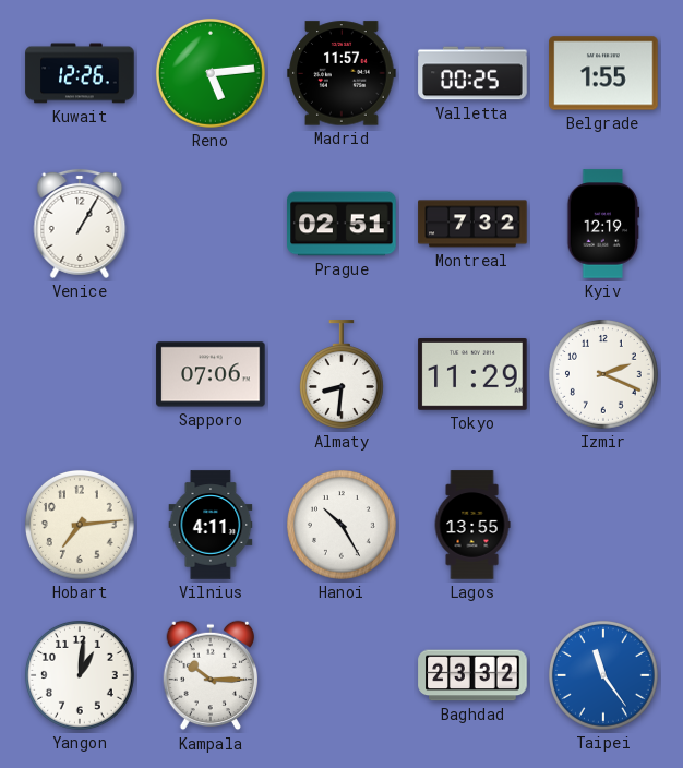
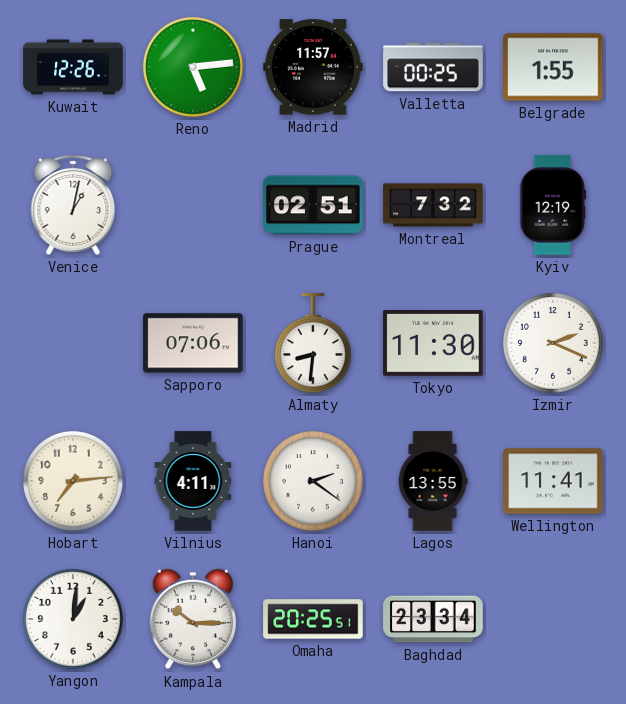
Venice: 1:05 -> 1:02 (73, 205)
Tokyo: 11:29 -> 11:30 (433, 344)
Hanoi: 10:25 -> 2:21 (313, 481)
Wellington: none -> 11:41 (553, 481)
Omaha: none -> 20:25 (313, 619)
Baghdad: 23:32 -> 23:34 (433, 619)
Taipei: 11:24 -> none (603, 675)
